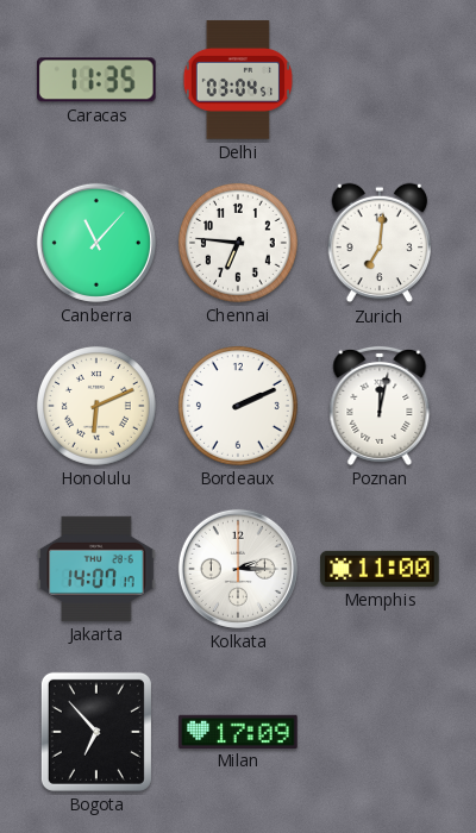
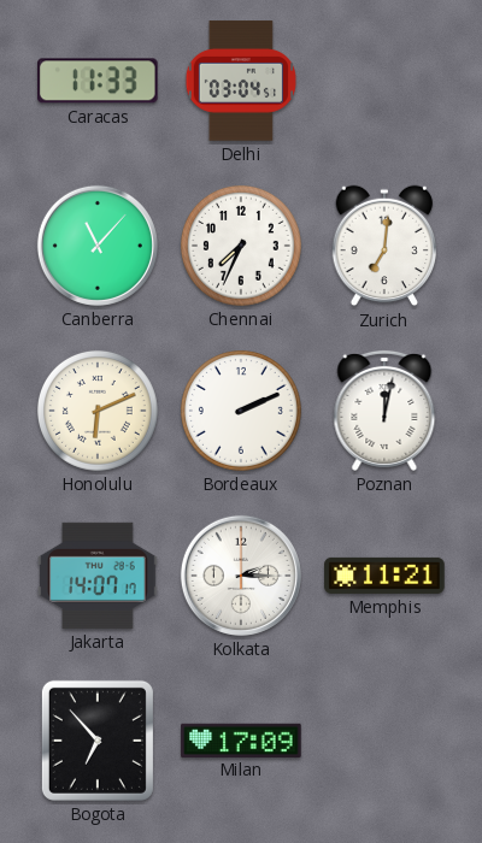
Caracas: 11:35 -> 11:33 (99, 81)
Chennai: 6:46 -> 7:34 (241, 246)
Memphis: 11:00 -> 11:21 (384, 576)
